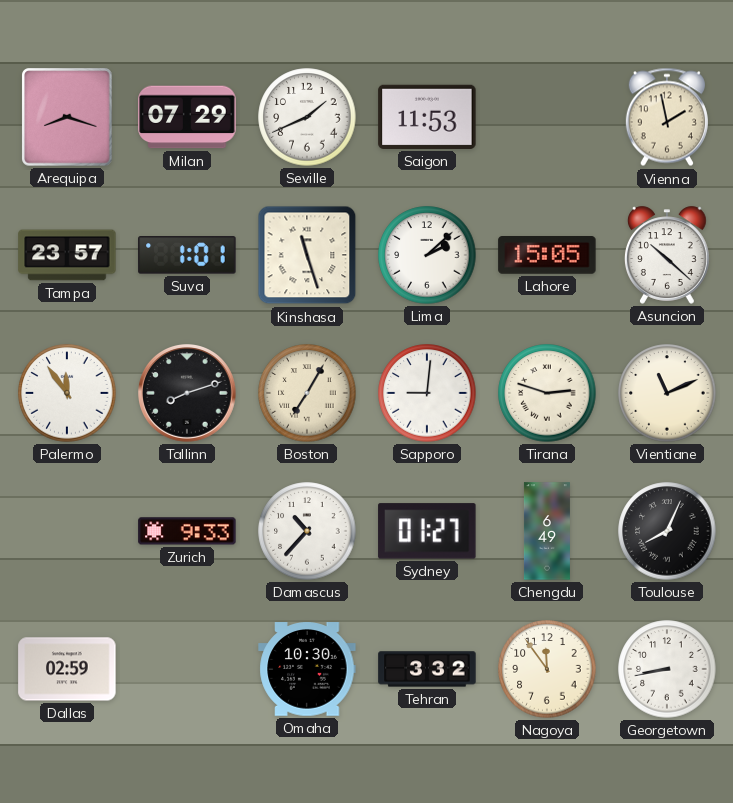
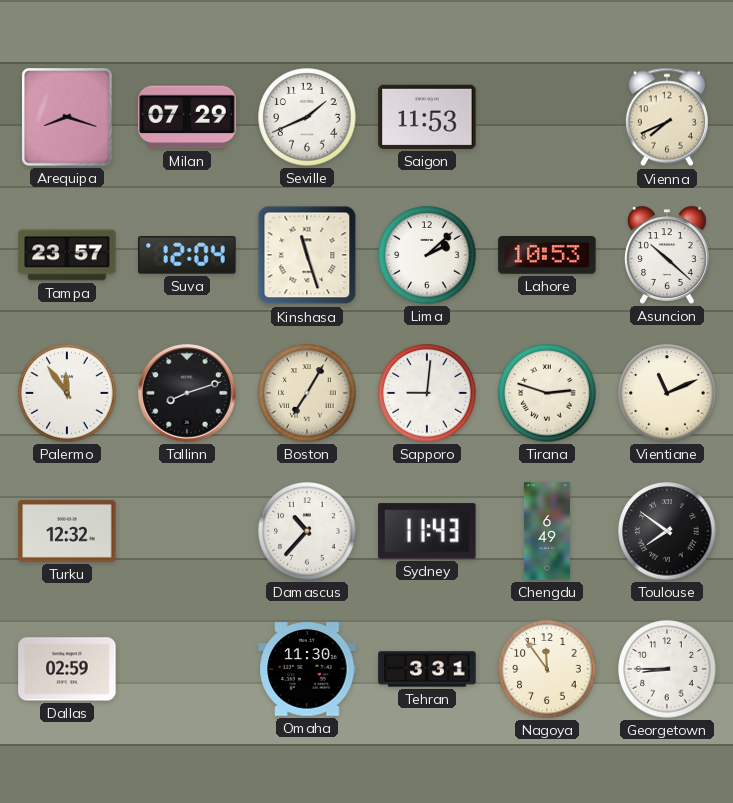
Vienna: 1:58 -> 7:41 (667, 117)
Suva: 1:01 -> 12:04 (187, 255)
Lahore: 15:05 -> 10:53 (547, 256)
Turku: none -> 12:32 (67, 531)
Zurich: 9:33 -> none (187, 531)
Sydney: 01:27 -> 11:43 (427, 531)
Toulouse: 8:04 -> 7:51 (667, 531)
Omaha: 10:30 -> 11:30 (307, 669)
Tehran: 3:32 -> 3:31 (427, 669)
Georgetown: 8:43 -> 8:45 (667, 669)
